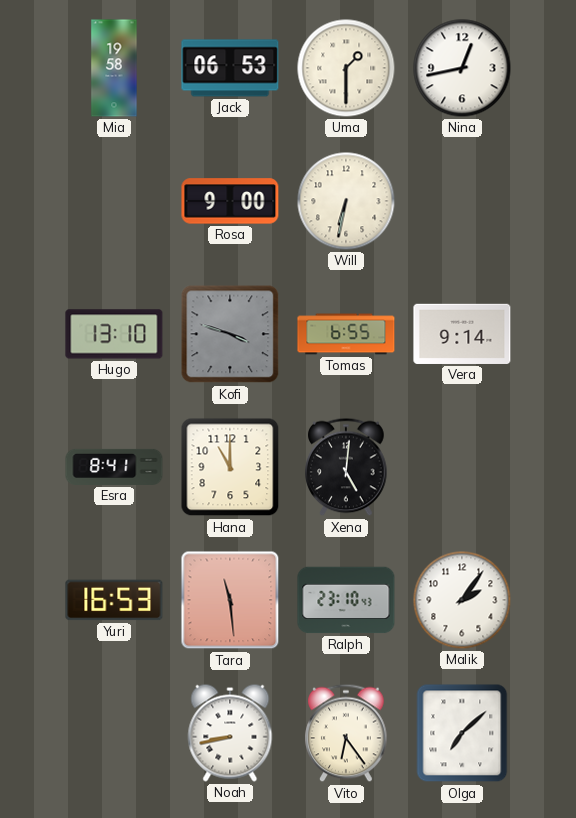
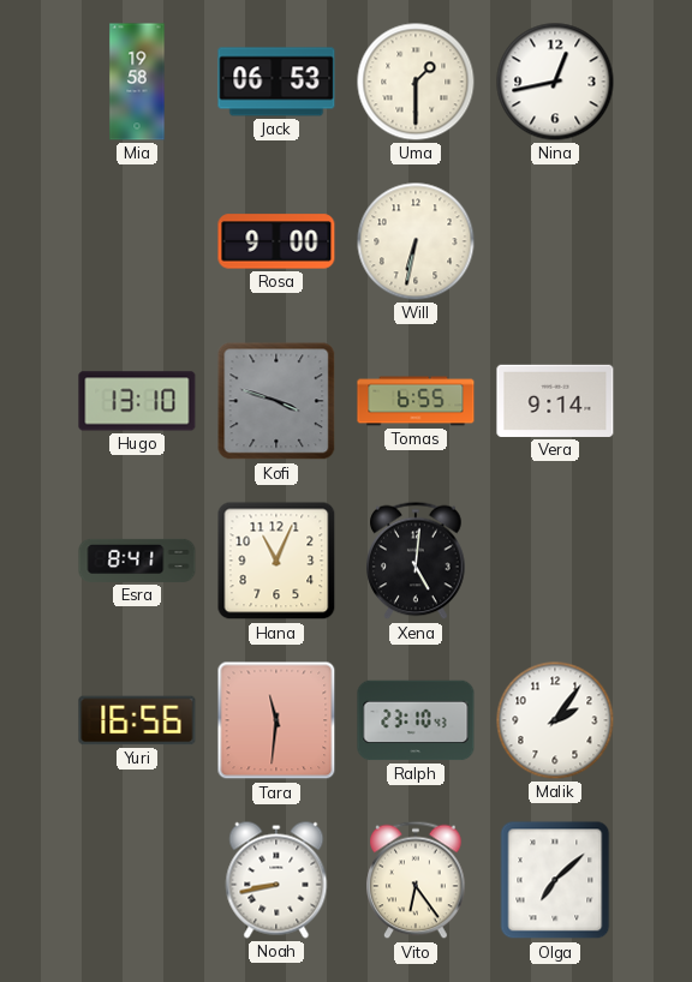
Hana: 11:00 -> 11:04 (276, 561)
Yuri: 16:53 -> 16:56 (137, 720)
Tara: 11:29 -> 11:31 (276, 720)
